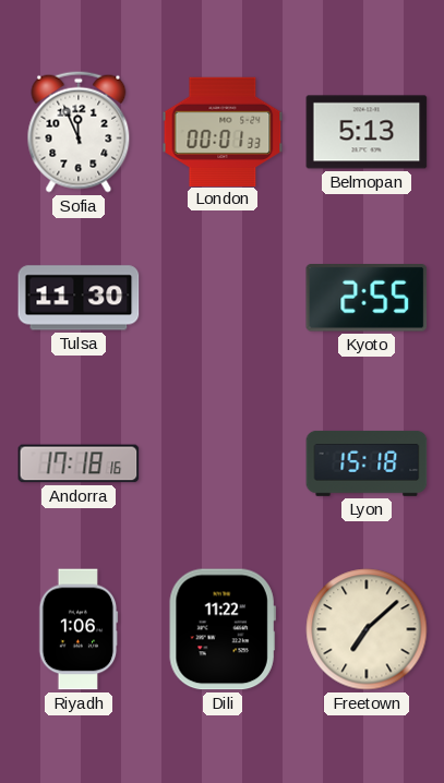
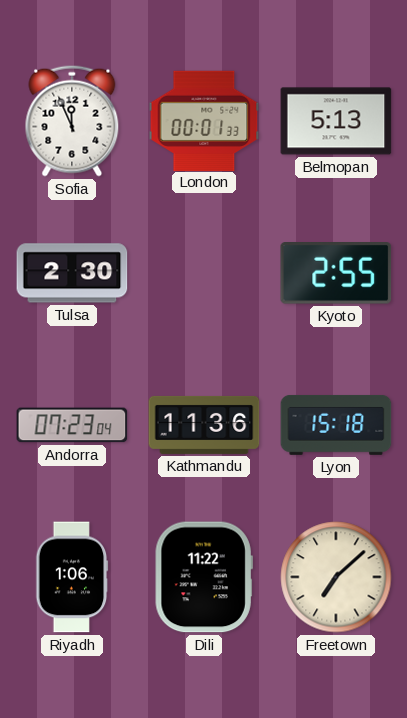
Tulsa: 11:30 -> 2:30 (72, 273)
Andorra: 17:18 -> 07:23 (72, 425)
Kathmandu: none -> 11:36 (204, 425)
